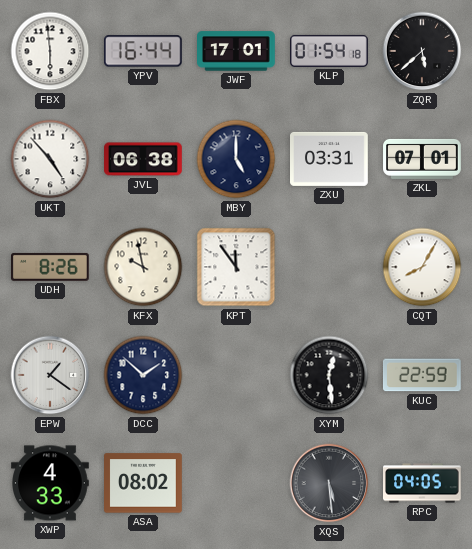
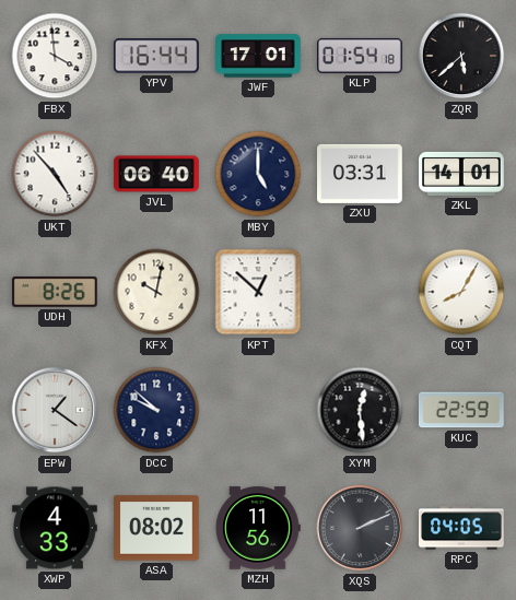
FBX: 5:59 -> 3:59 (55, 56)
JVL: 06:38 -> 06:40 (156, 174)
ZKL: 07:01 -> 14:01 (461, 174)
KFX: 9:58 -> 10:02 (156, 292)
KPT: 11:54 -> 12:52 (258, 292)
DCC: 1:52 -> 9:52 (156, 410)
MZH: none -> 11:56 (258, 528)
XQS: 5:29 -> 2:11 (360, 528)
